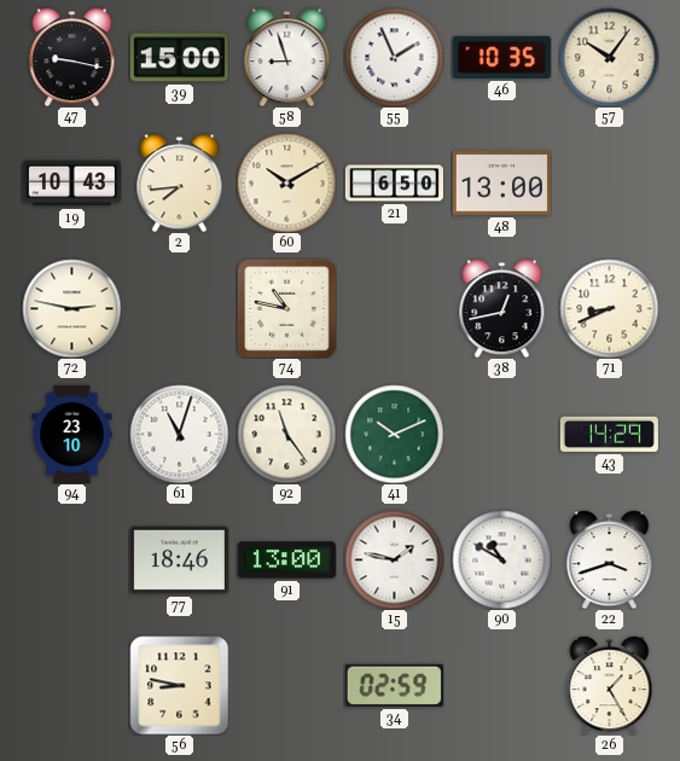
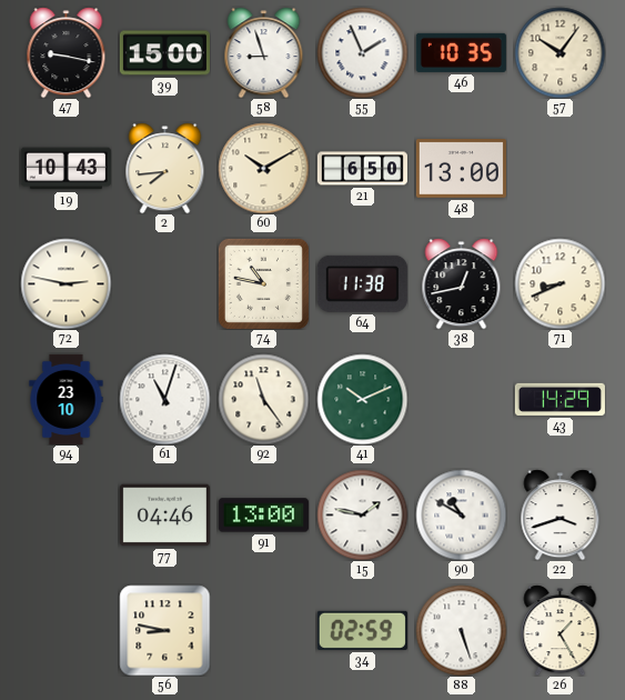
64: none -> 11:38 (362, 283)
77: 18:46 -> 04:46 (164, 516)
88: none -> 5:27 (461, 630)
